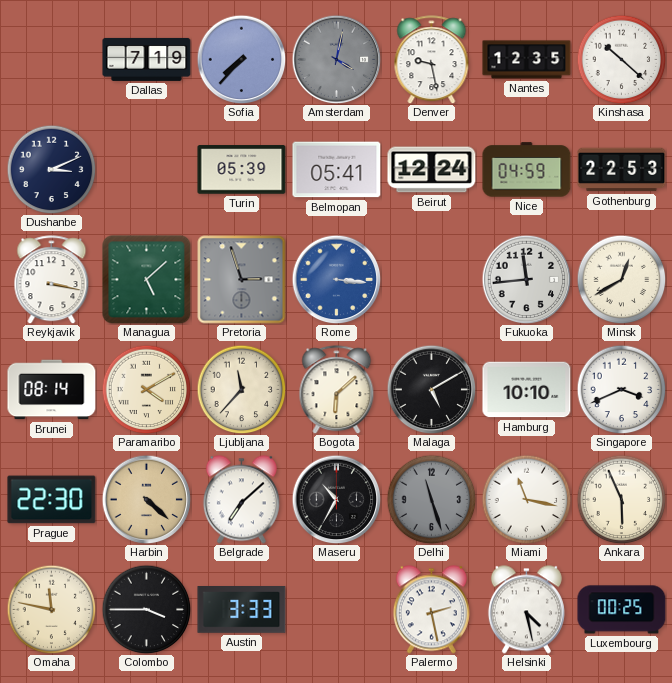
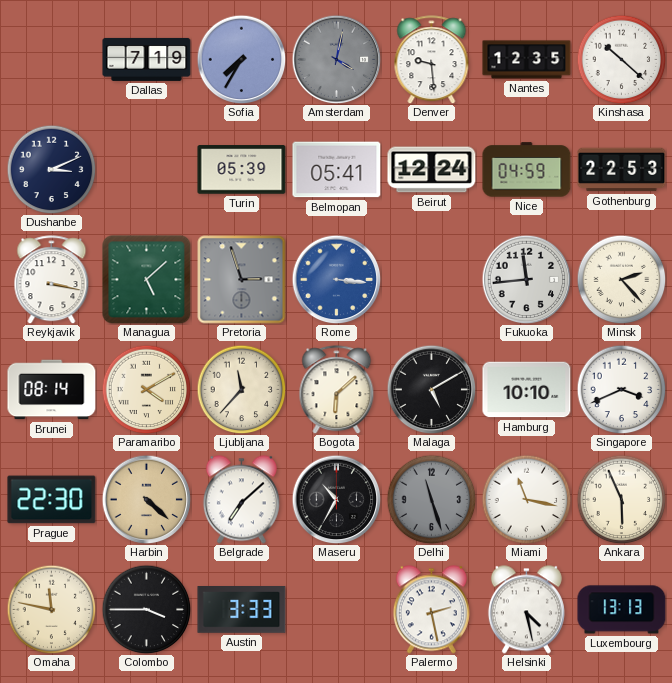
Sofia: 7:37 -> 7:35 (241, 59)
Denver: 9:28 -> 9:29 (432, 60)
Minsk: 12:40 -> 2:23 (621, 279)
Luxembourg: 00:25 -> 13:13 (622, 610)
